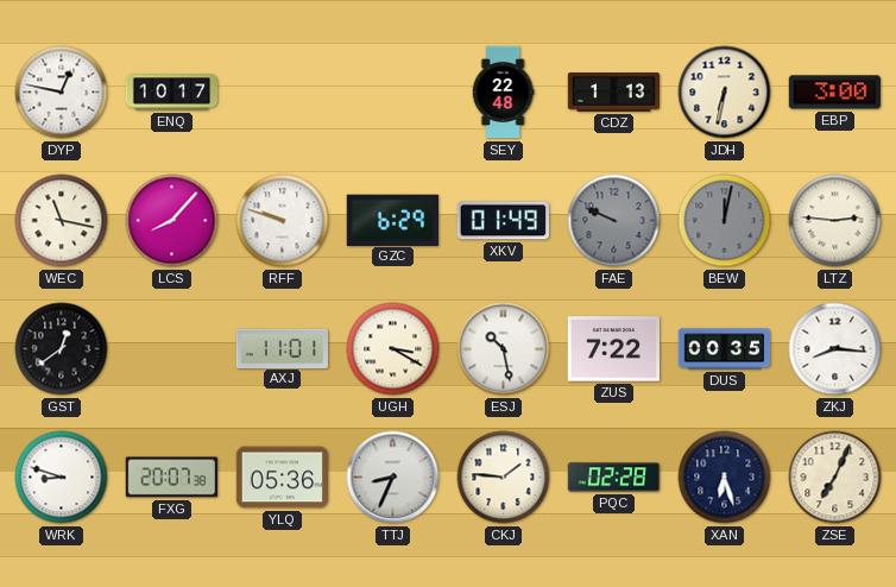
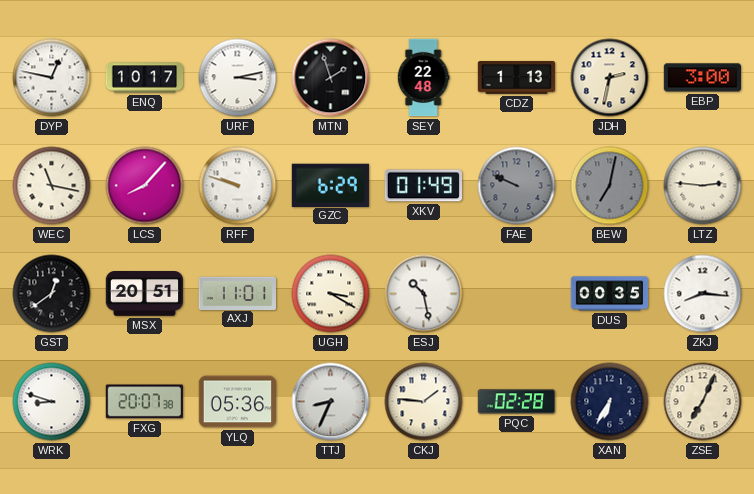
URF: none -> 3:13 (238, 78)
MTN: none -> 1:57 (331, 78)
JDH: 6:32 -> 2:32 (610, 78)
BEW: 12:02 -> 7:02 (610, 186)
MSX: none -> 20:51 (144, 294)
ZUS: 7:22 -> none (613, 349)
XAN: 6:27 -> 6:35 (610, 402)
